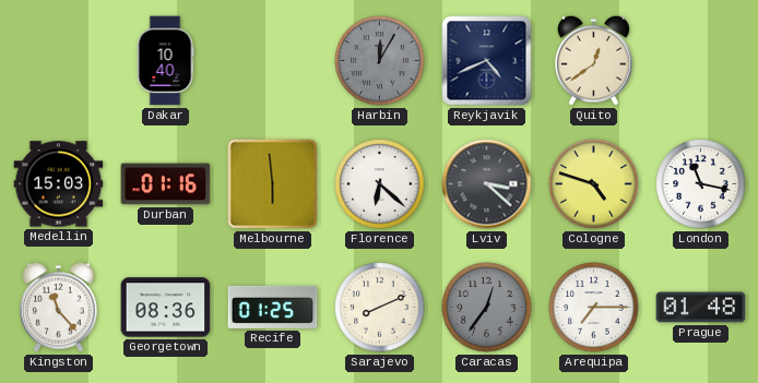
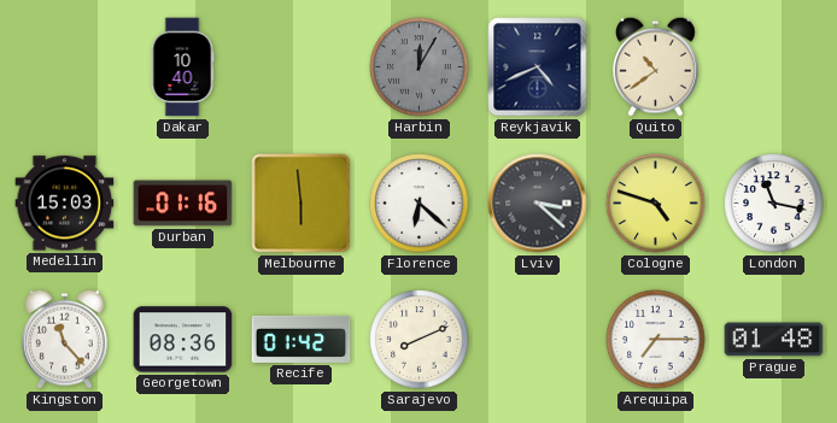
Quito: 12:39 -> 10:39 (656, 66)
Recife: 01:25 -> 01:42 (302, 339)
Caracas: 12:36 -> none (487, 308)
